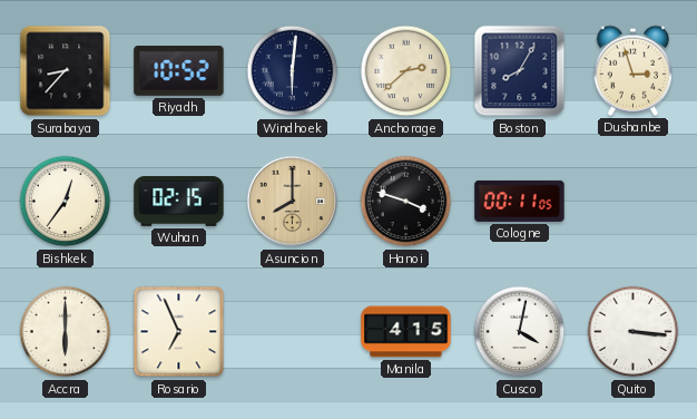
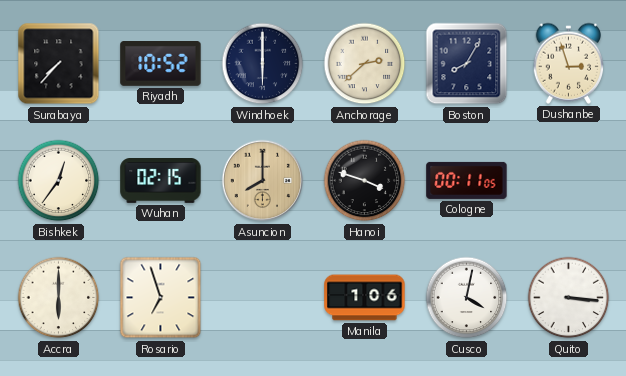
Surabaya: 8:37 -> 7:37 (59, 64)
Windhoek: 6:01 -> 6:00 (263, 64)
Rosario: 6:56 -> 6:57 (161, 298)
Manila: 4:15 -> 1:06 (365, 298)
